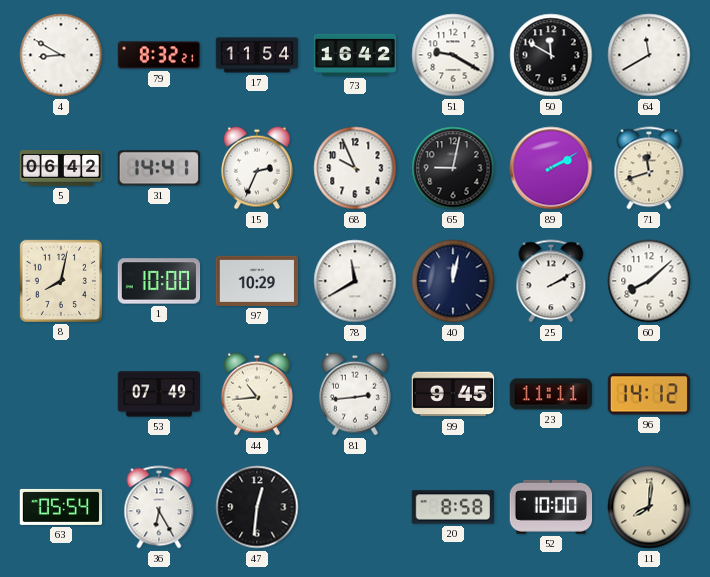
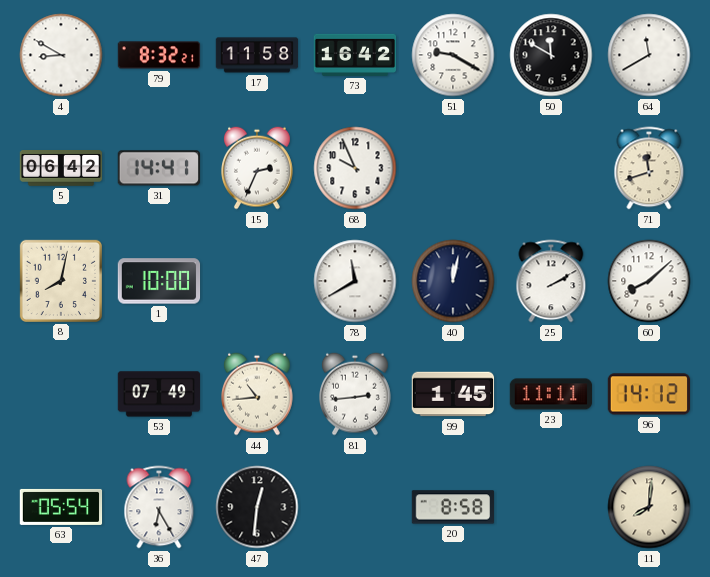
17: 11:54 -> 11:58 (257, 55)
65: 9:02 -> none (453, 168)
89: 2:10 -> none (551, 168)
97: 10:29 -> none (257, 281)
99: 9:45 -> 1:45 (453, 394)
52: 10:00 -> none (551, 507)
